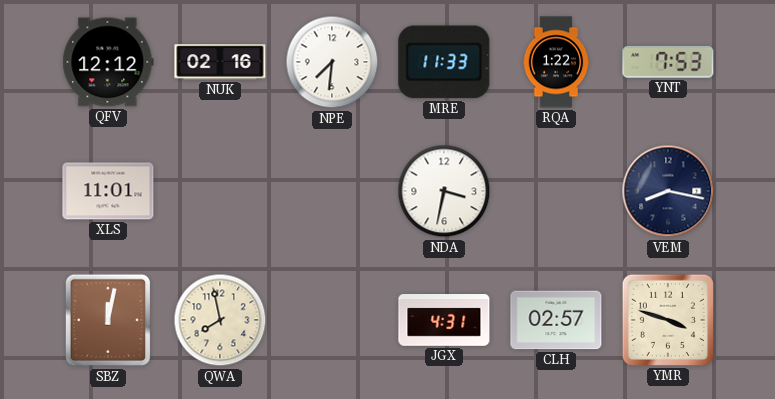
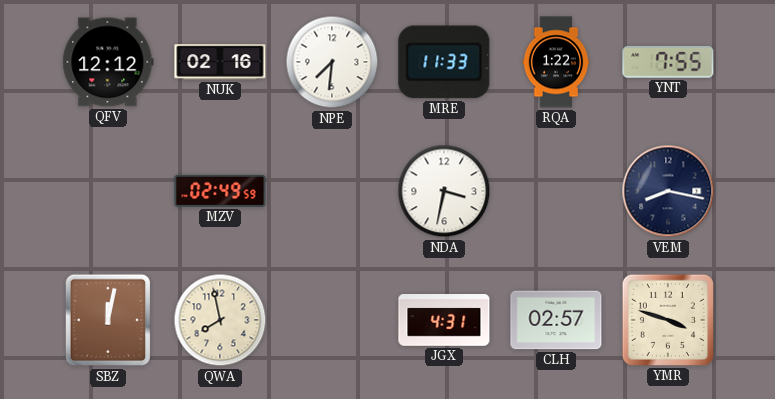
YNT: 7:53 -> 7:55 (668, 62)
XLS: 11:01 -> none (108, 191)
MZV: none -> 02:49 (220, 191)
